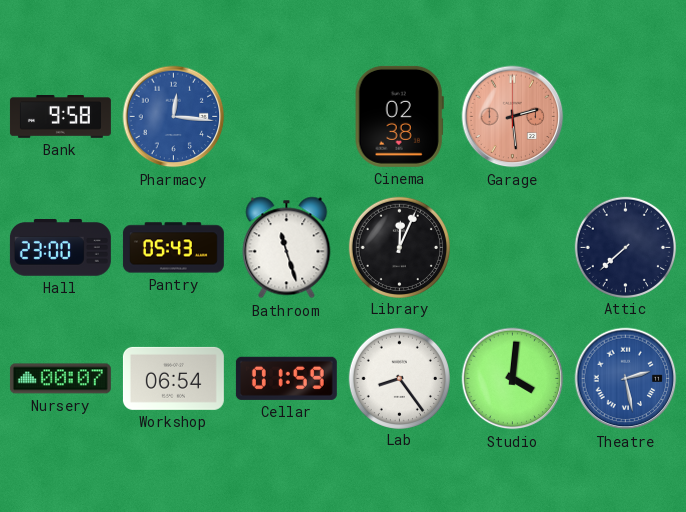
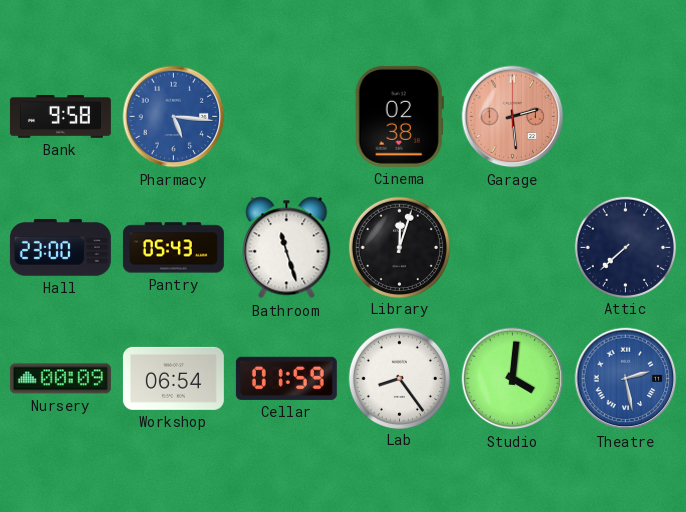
Pharmacy: 12:16 -> 5:16 (174, 117)
Library: 12:04 -> 12:03 (399, 247)
Nursery: 00:07 -> 00:09 (60, 379)
